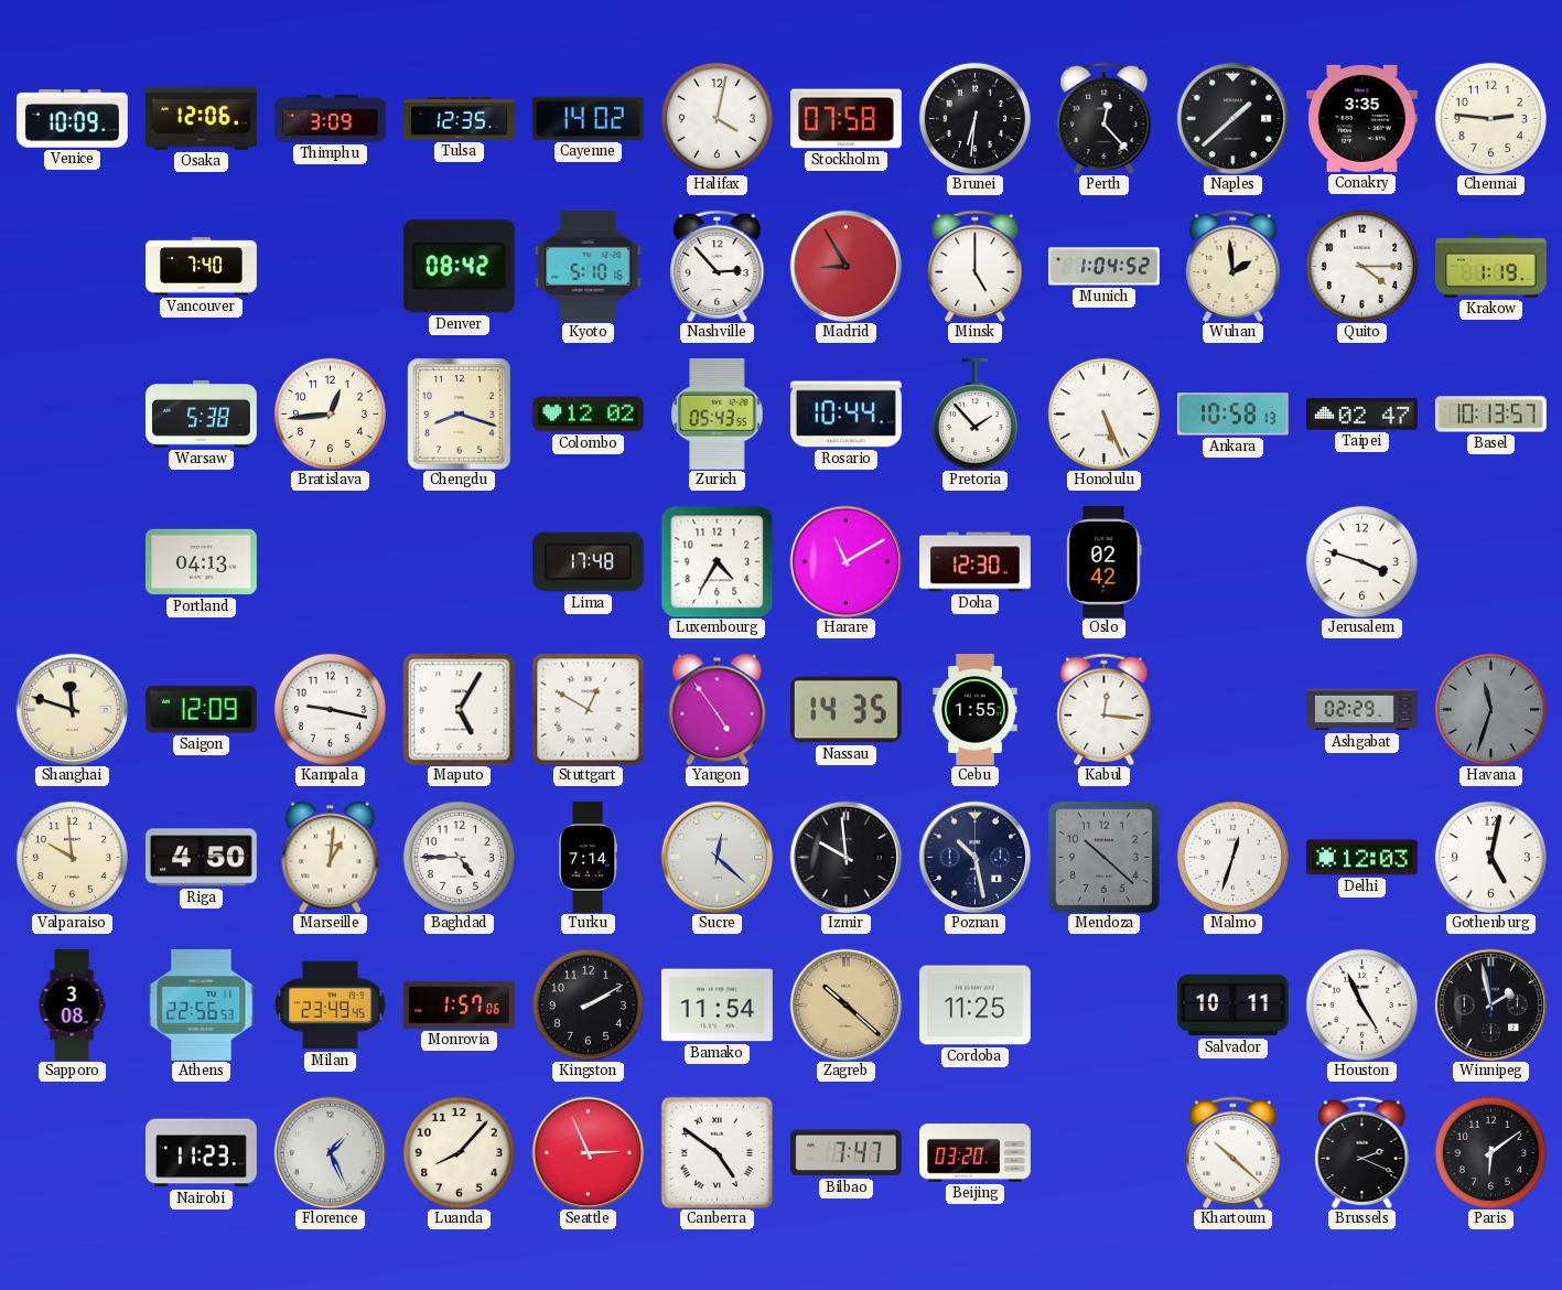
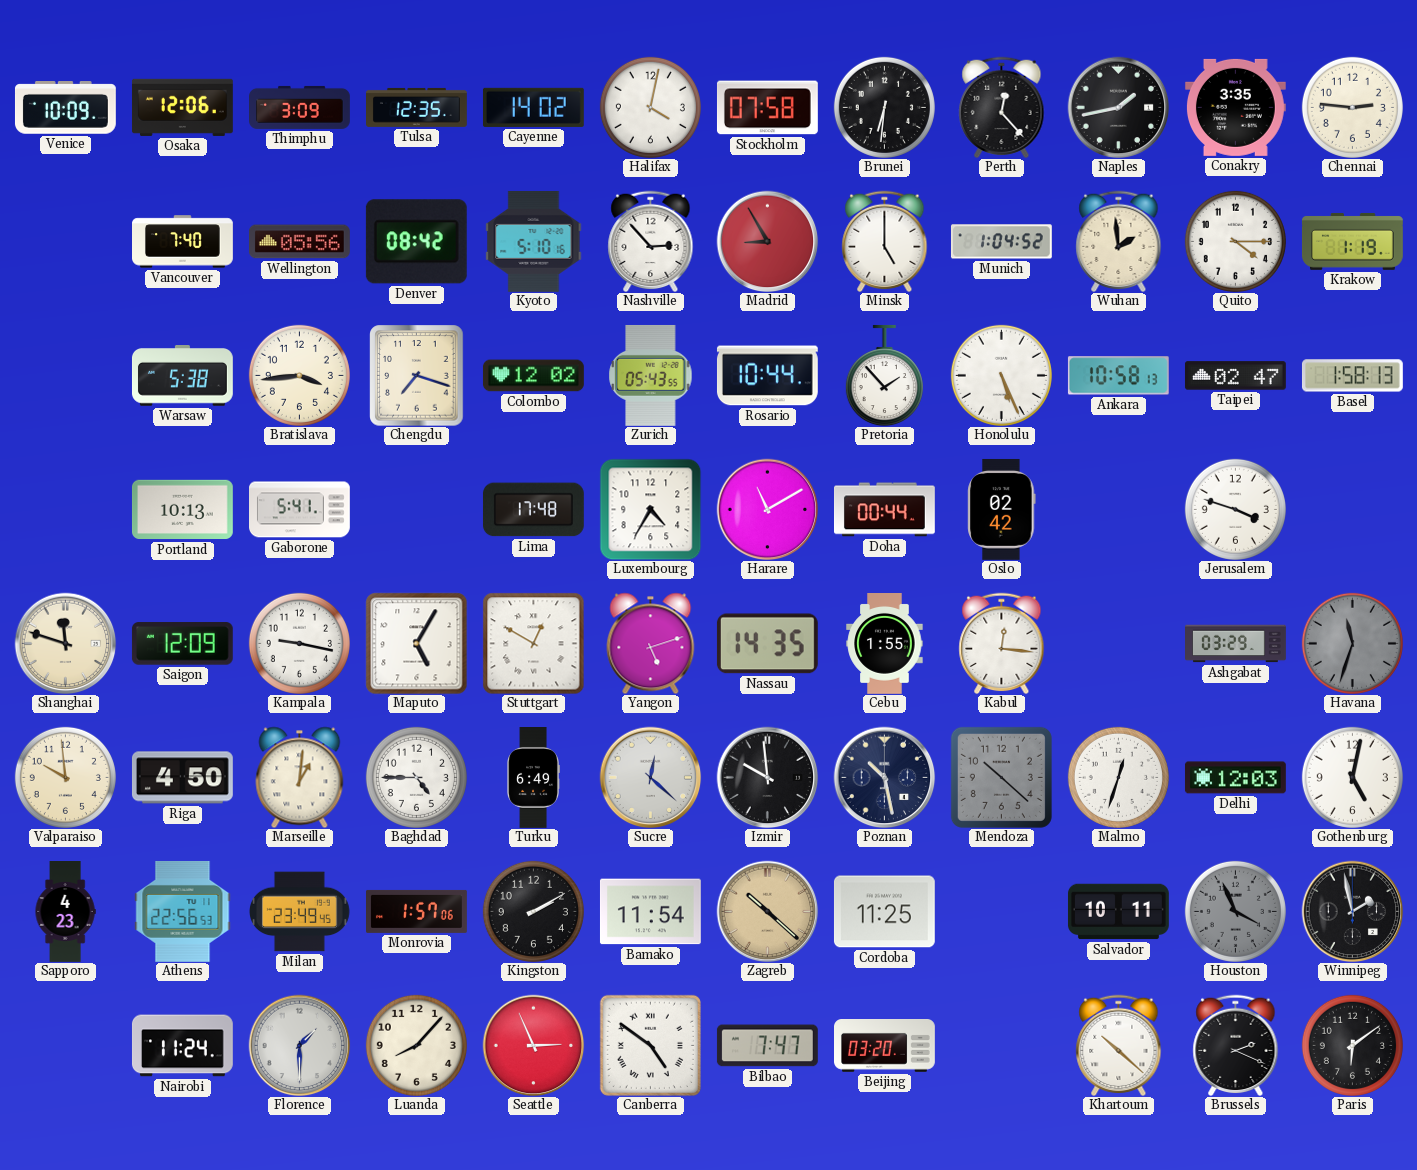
Naples: 1:38 -> 1:43 (1118, 107)
Wellington: none -> 05:56 (299, 242)
Bratislava: 12:44 -> 3:44 (299, 375)
Chengdu: 8:18 -> 7:18 (417, 375)
Basel: 10:13 -> 1:58 (1352, 376)
Portland: 04:13 -> 10:13 (182, 510)
Gaborone: none -> 5:41 (300, 510)
Doha: 12:30 -> 00:44 (885, 510)
Yangon: 4:54 -> 5:12 (651, 643)
Ashgabat: 02:29 -> 03:29 (1236, 644)
Turku: 7:14 -> 6:49 (533, 778)
Sapporo: 3:08 -> 4:23 (65, 912)
Houston: 4:56 -> 3:56 (1235, 911)
Houston dial: white -> grey (1235, 911)
Nairobi: 11:23 -> 11:24 (183, 1046)
Florence: 1:26 -> 1:30 (299, 1045)
